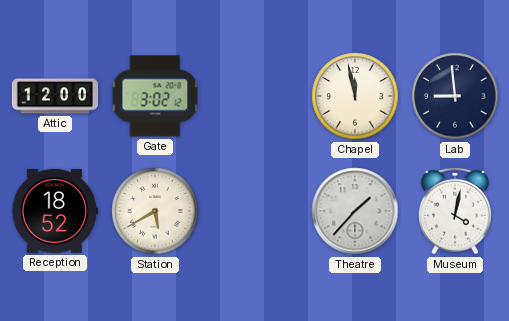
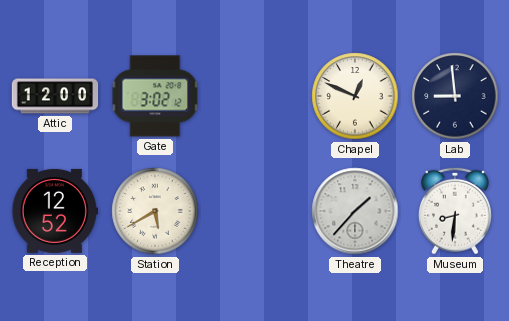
Chapel: 11:58 -> 12:49 (355, 96)
Reception: 18:52 -> 12:52 (54, 211)
Museum: 4:02 -> 8:31 (455, 211)
